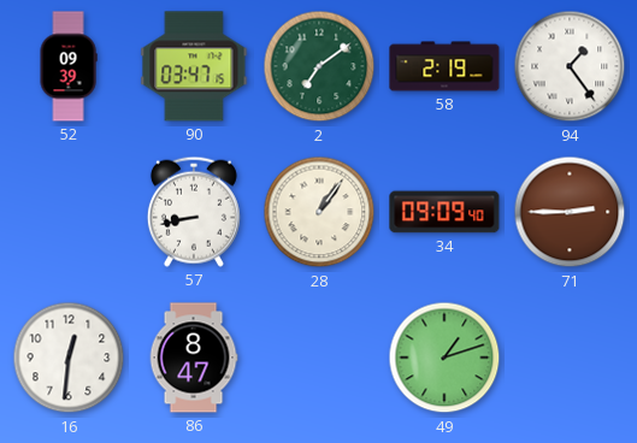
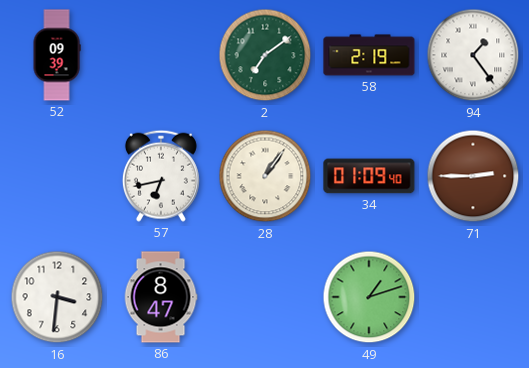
90: 03:47 -> none (194, 66)
57: 8:43 -> 6:43 (161, 176)
34: 09:09 -> 01:09 (369, 176)
16: 12:31 -> 3:31 (57, 297)
